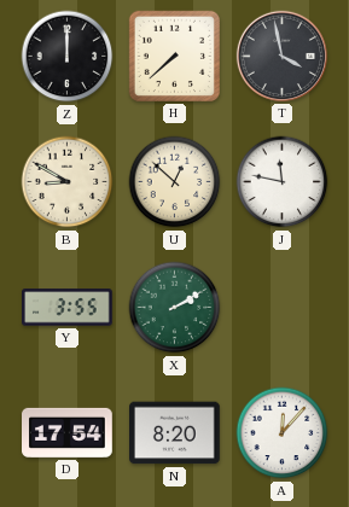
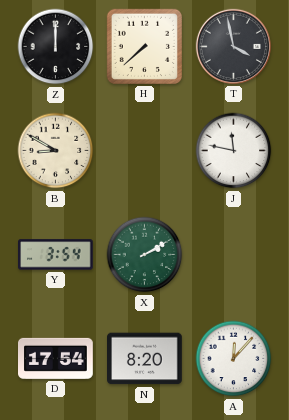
U: 12:52 -> none (175, 182)
Y: 3:55 -> 3:54 (56, 255)
